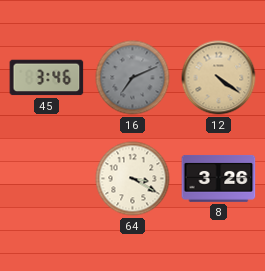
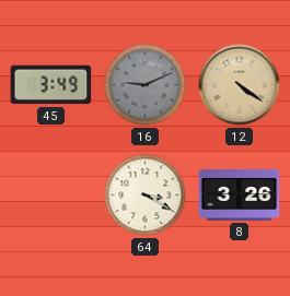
45: 3:46 -> 3:49 (51, 85)
16: 7:11 -> 9:11 (146, 85)
